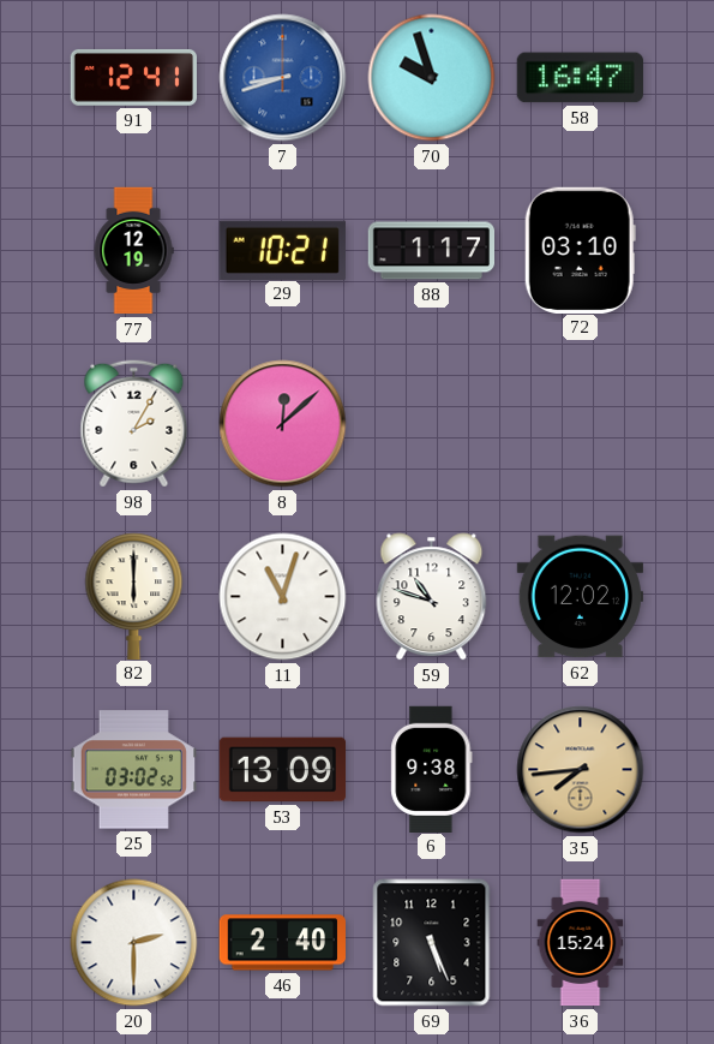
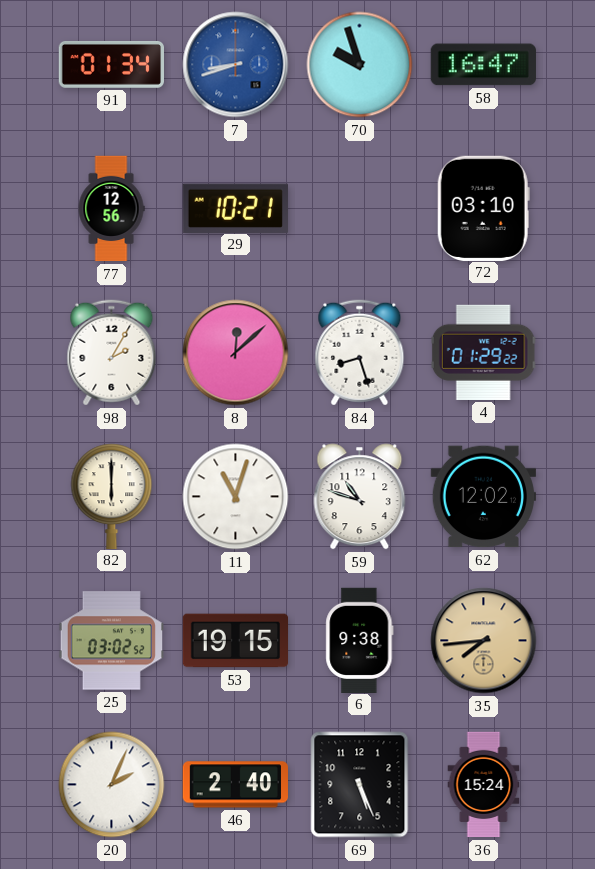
91: 12:41 -> 01:34 (111, 64)
77: 12:19 -> 12:56 (111, 209)
88: 1:17 -> none (431, 251)
84: none -> 8:27 (360, 353)
4: none -> 01:29 (483, 352)
53: 13:09 -> 19:15 (236, 641)
20: 2:30 -> 2:04 (112, 785)
